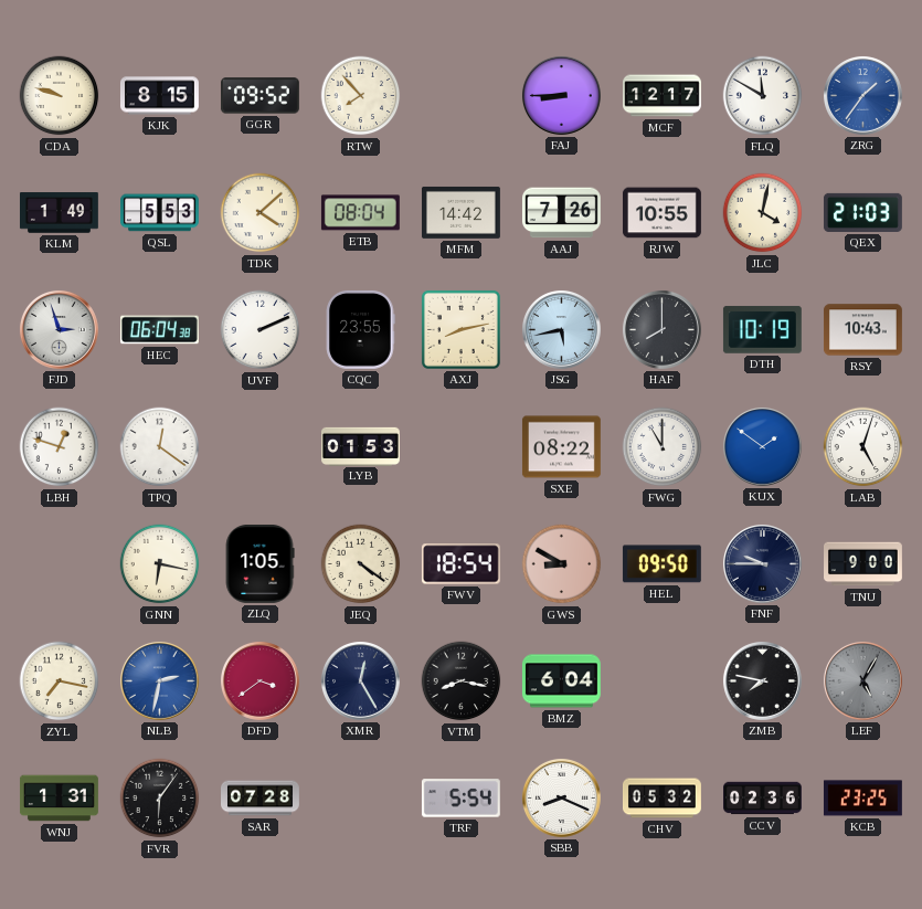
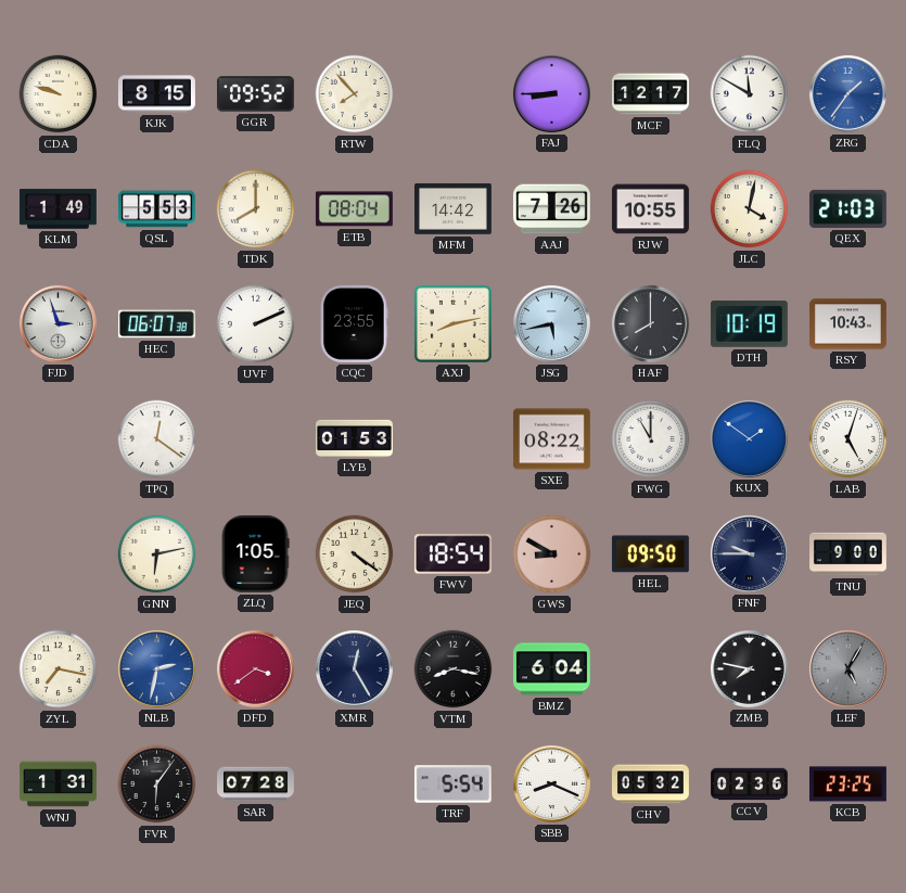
TDK: 4:08 -> 8:00 (256, 209)
HEC: 06:04 -> 06:07 (156, 324)
LBH: 12:48 -> none (60, 447)
GNN: 6:17 -> 6:13 (157, 554)
